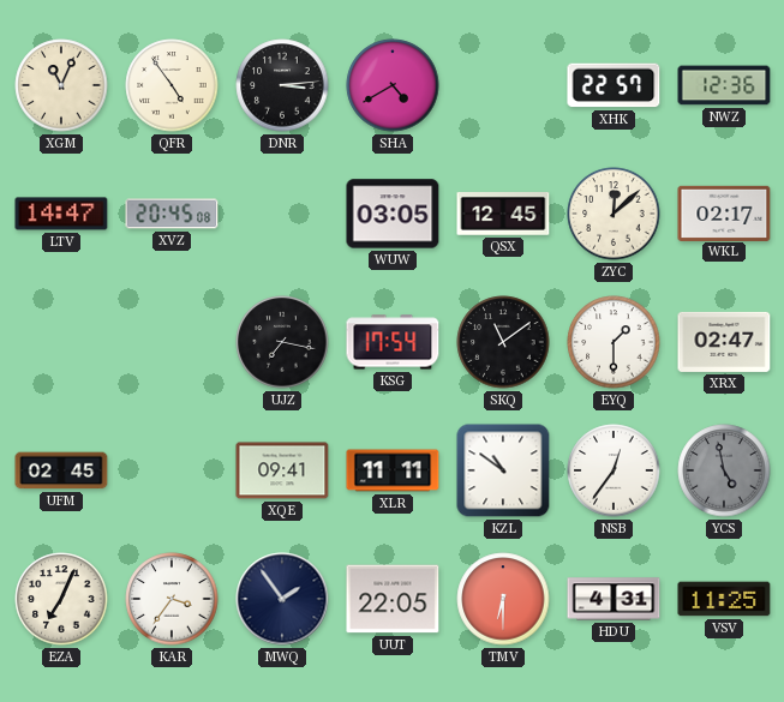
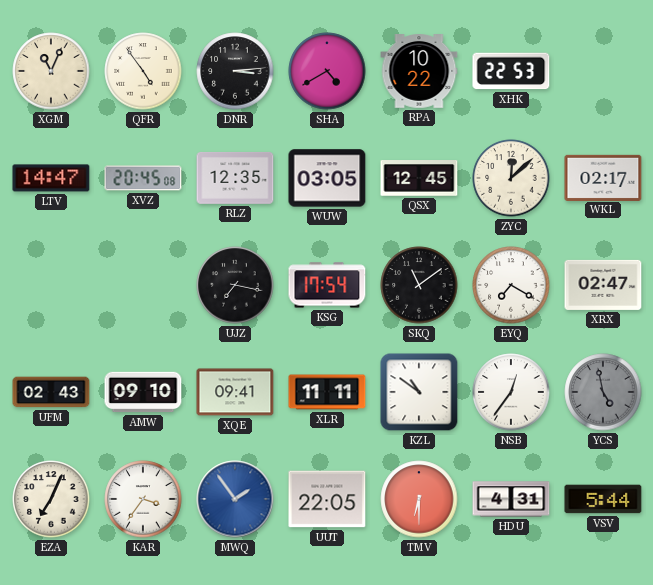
RPA: none -> 10:22 (419, 72)
XHK: 22:57 -> 22:53 (511, 71)
NWZ: 12:36 -> none (724, 85)
RLZ: none -> 12:35 (235, 178)
EYQ: 1:30 -> 7:20 (511, 285)
UFM: 02:45 -> 02:43 (51, 392)
AMW: none -> 09:10 (143, 392)
MWQ dial: navy -> blue (235, 499)
VSV: 11:25 -> 5:44 (603, 499)
